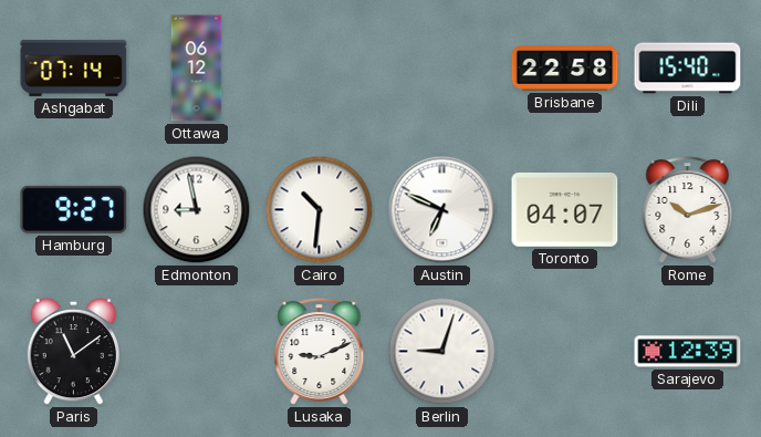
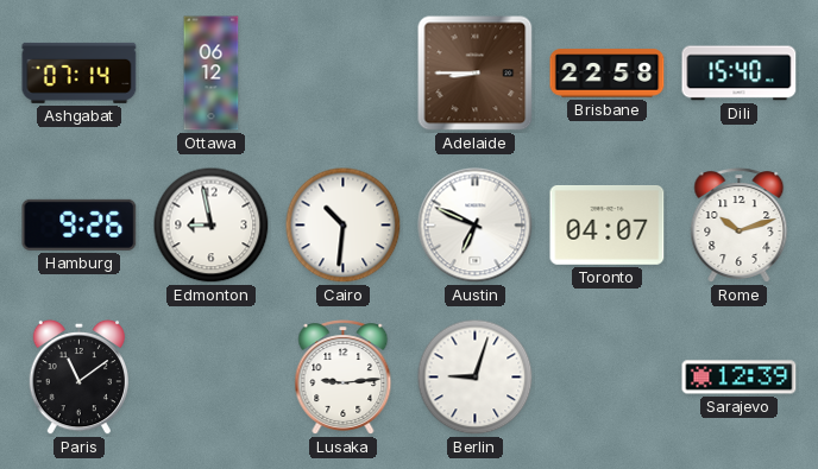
Adelaide: none -> 8:45 (476, 74)
Hamburg: 9:27 -> 9:26 (80, 224)
Lusaka: 9:11 -> 9:14 (344, 378)
